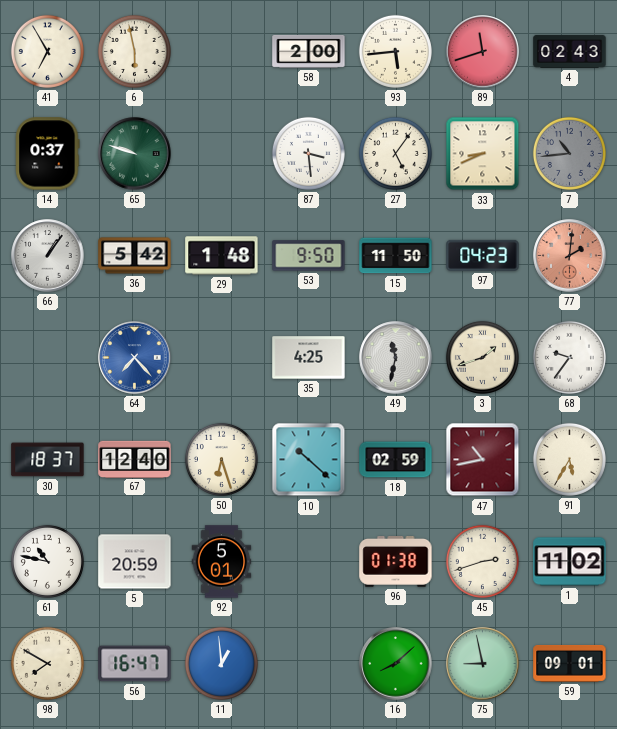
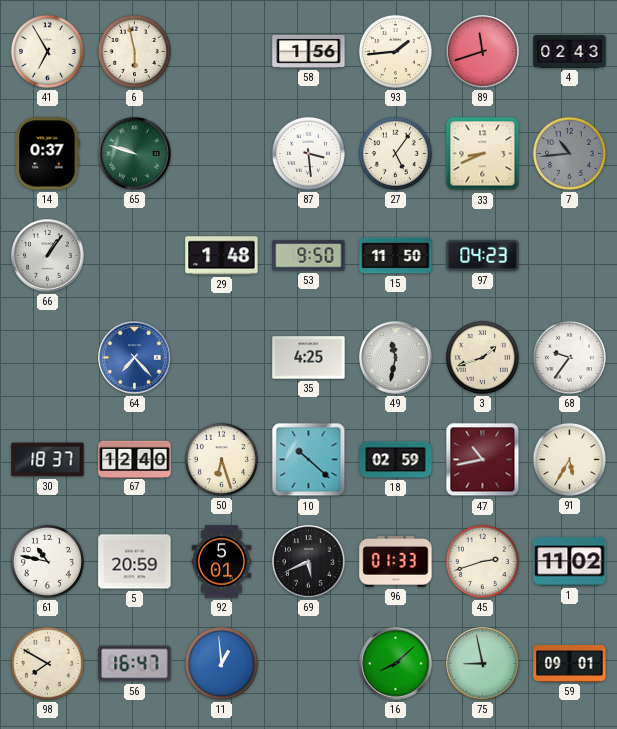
58: 2:00 -> 1:56 (309, 51)
93: 5:44 -> 1:44 (395, 51)
36: 5:42 -> none (135, 256)
77: 2:01 -> none (570, 256)
69: none -> 5:41 (309, 562)
96: 01:38 -> 01:33 (396, 562)
